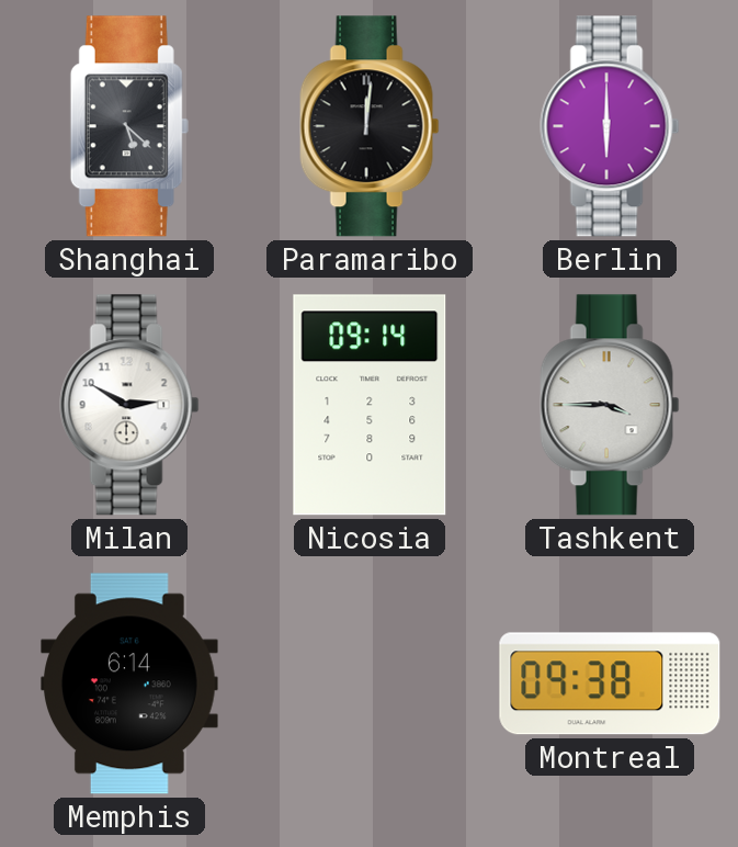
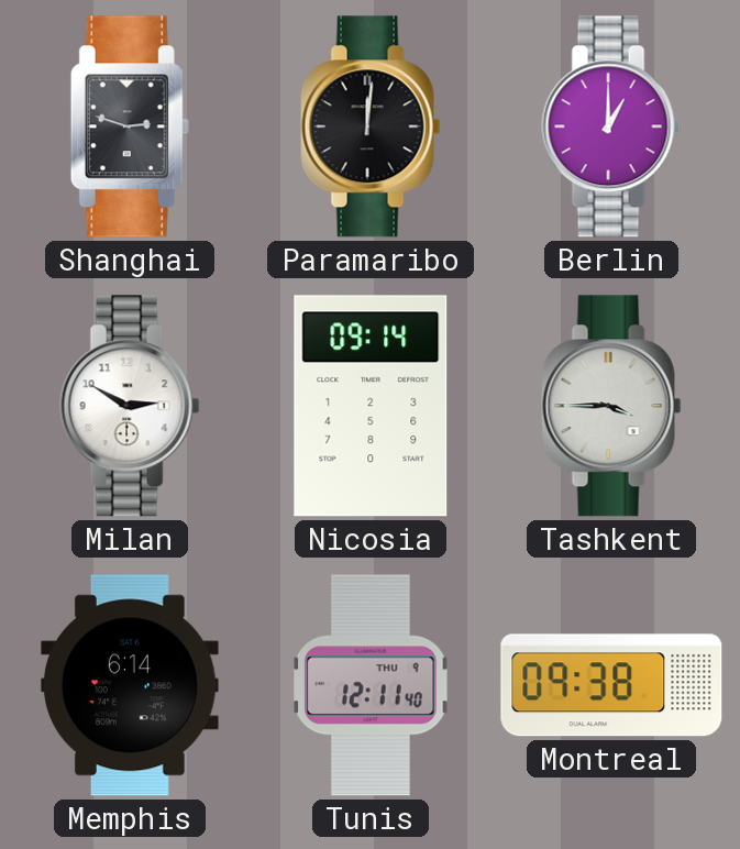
Shanghai: 5:22 -> 2:48 (130, 126)
Berlin: 6:00 -> 1:00 (611, 126)
Tunis: none -> 12:11 (371, 685)
